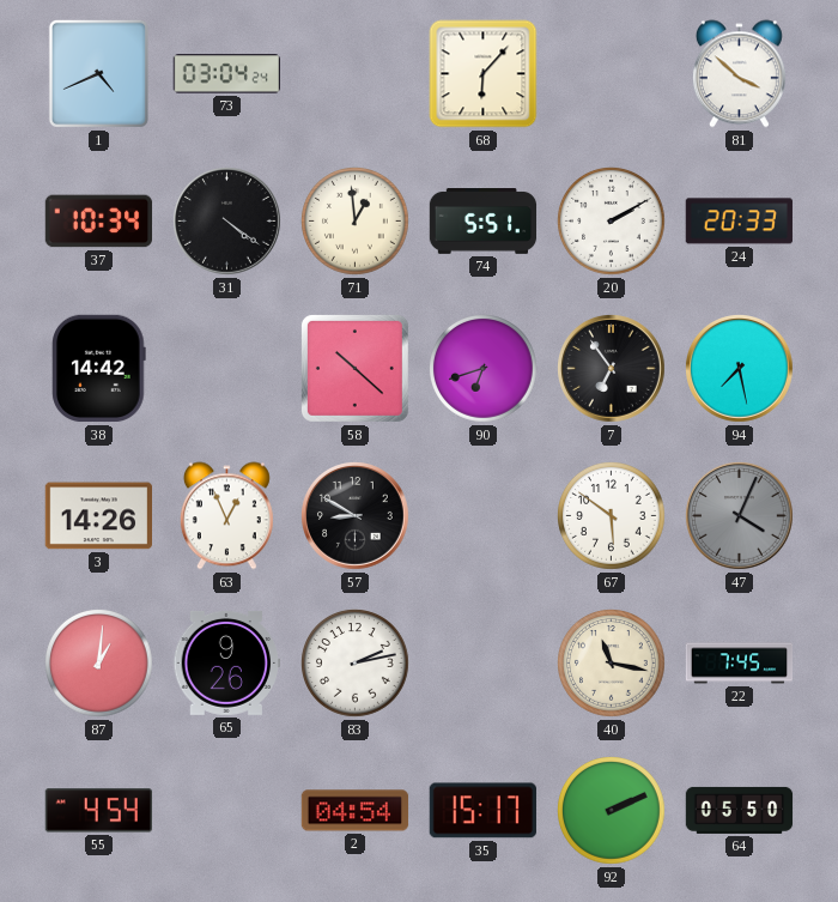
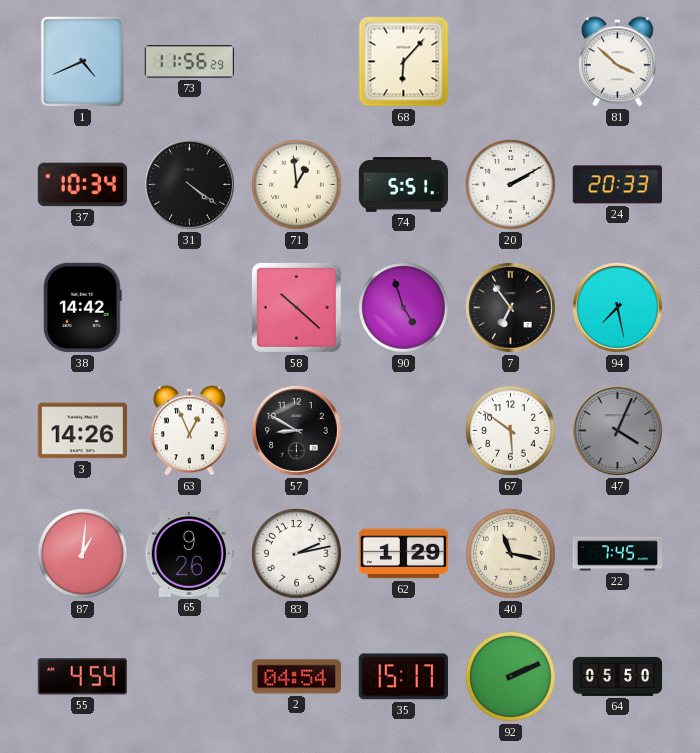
73: 03:04 -> 11:56 (189, 62)
90: 6:42 -> 4:57 (404, 308)
62: none -> 1:29 (404, 554)
